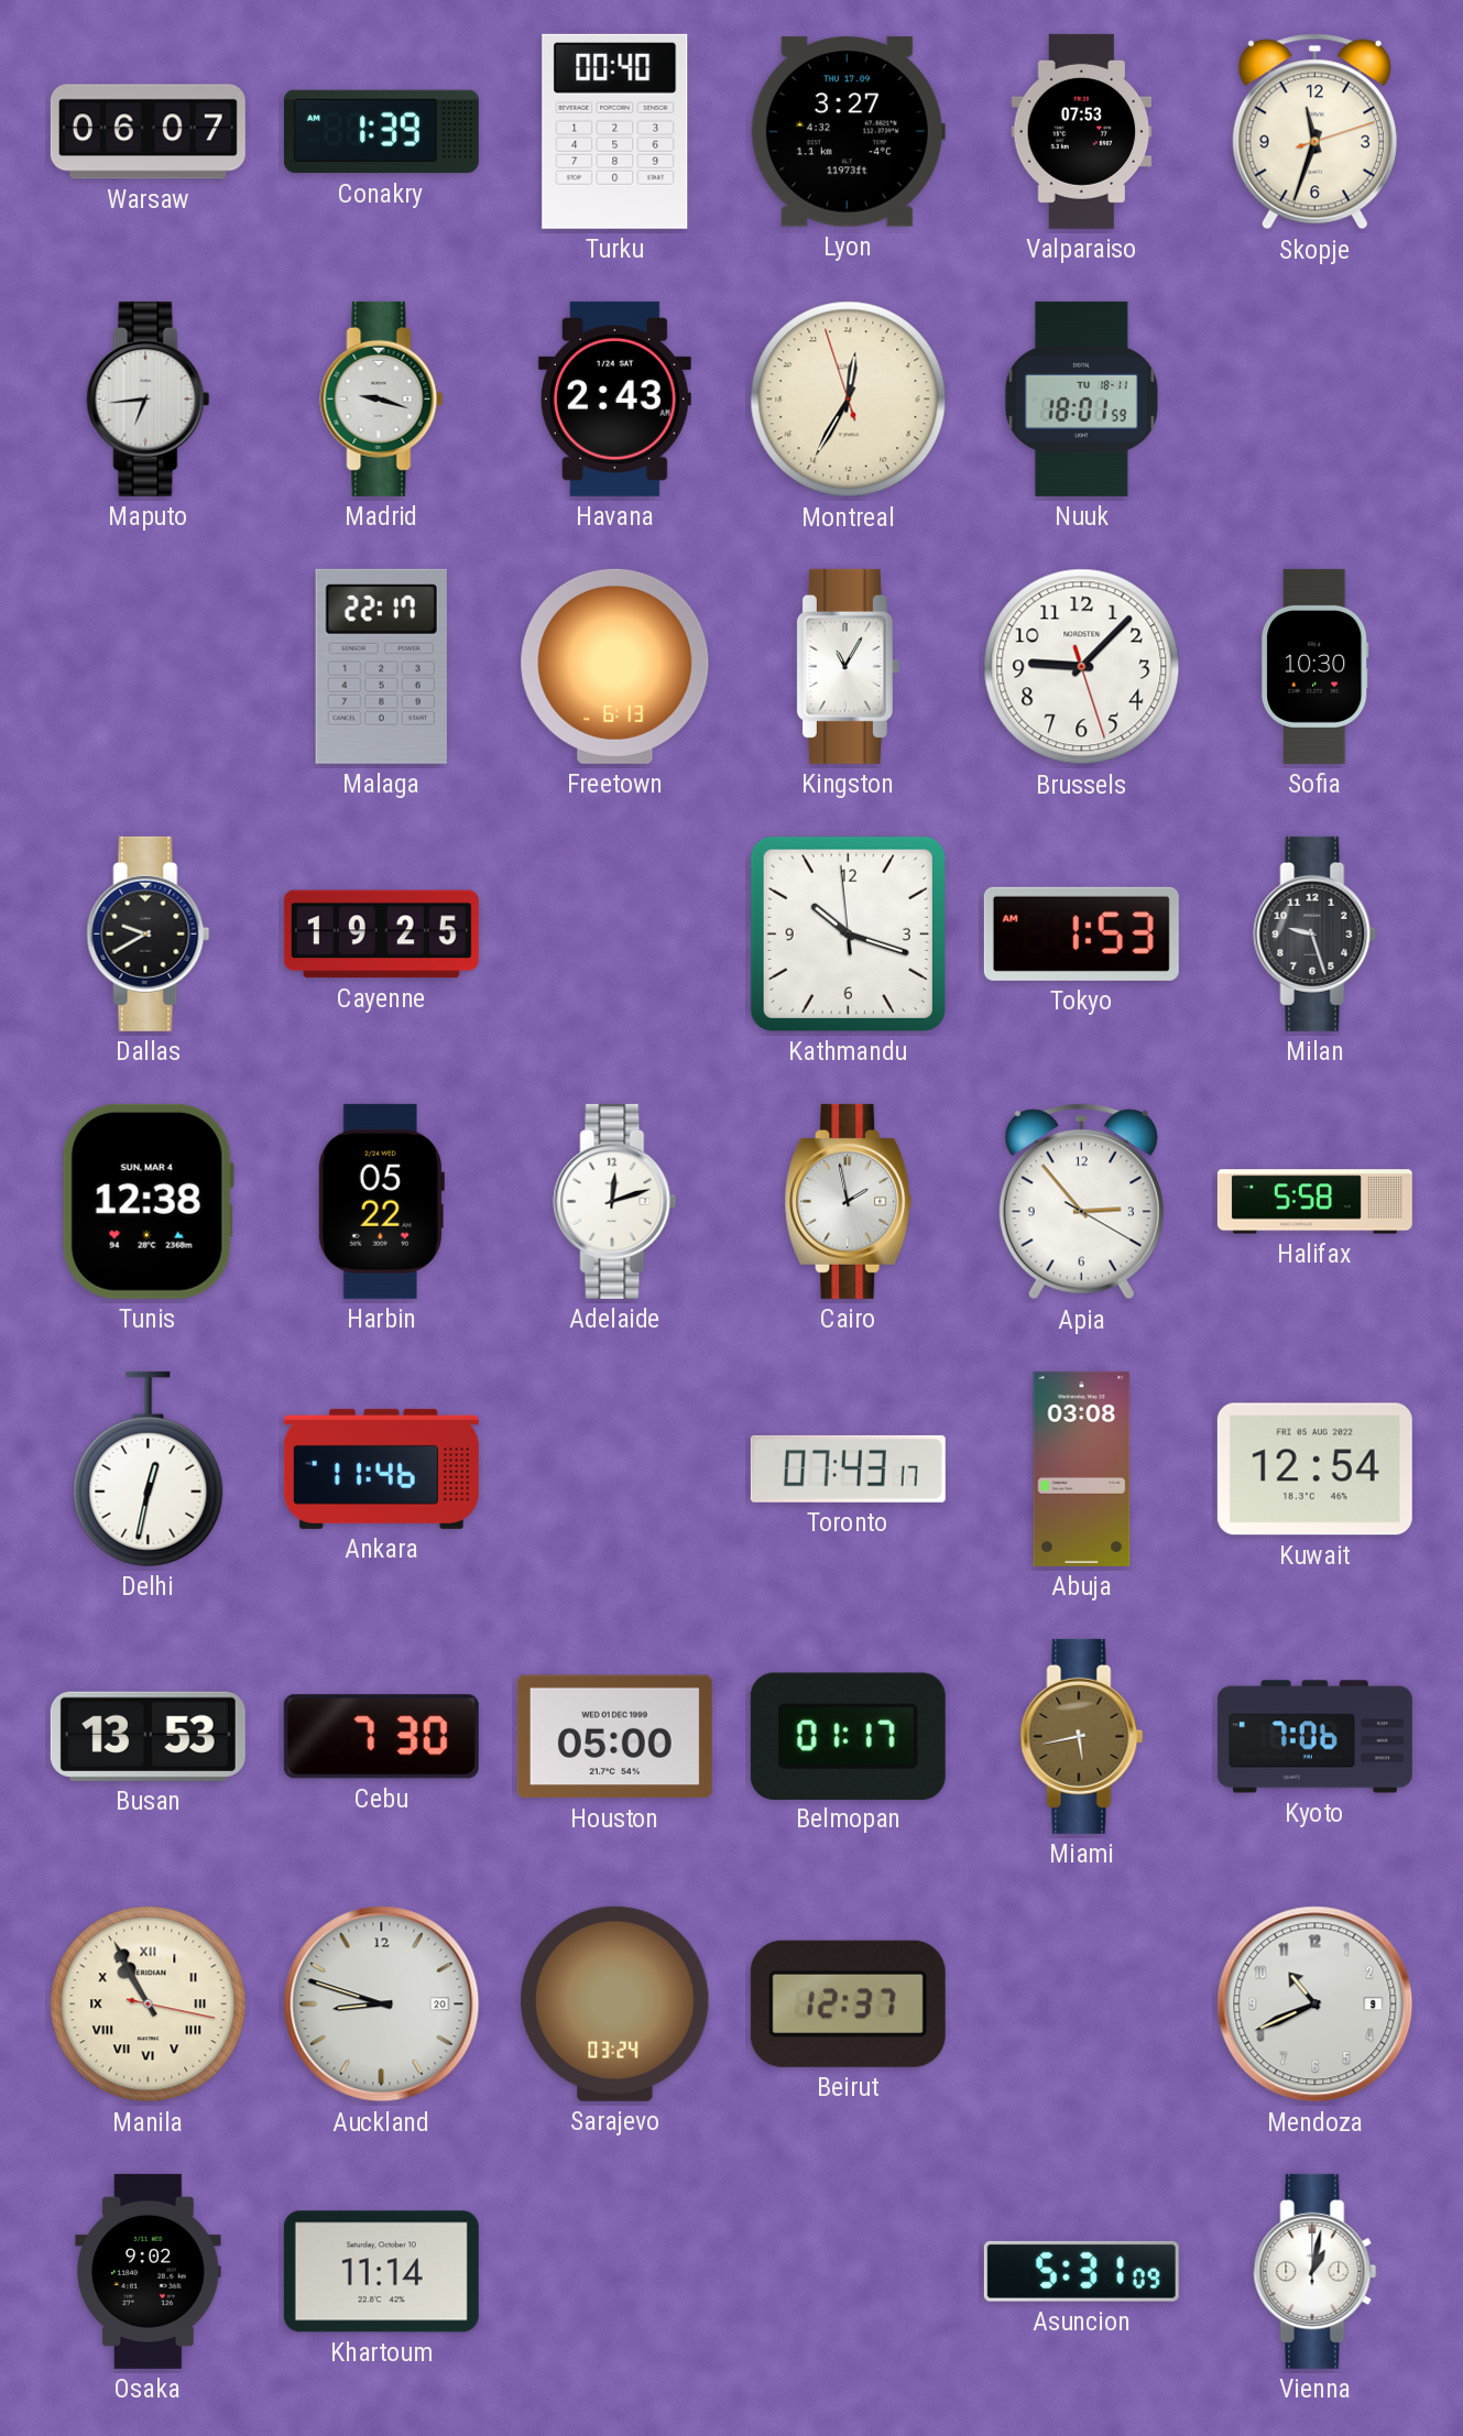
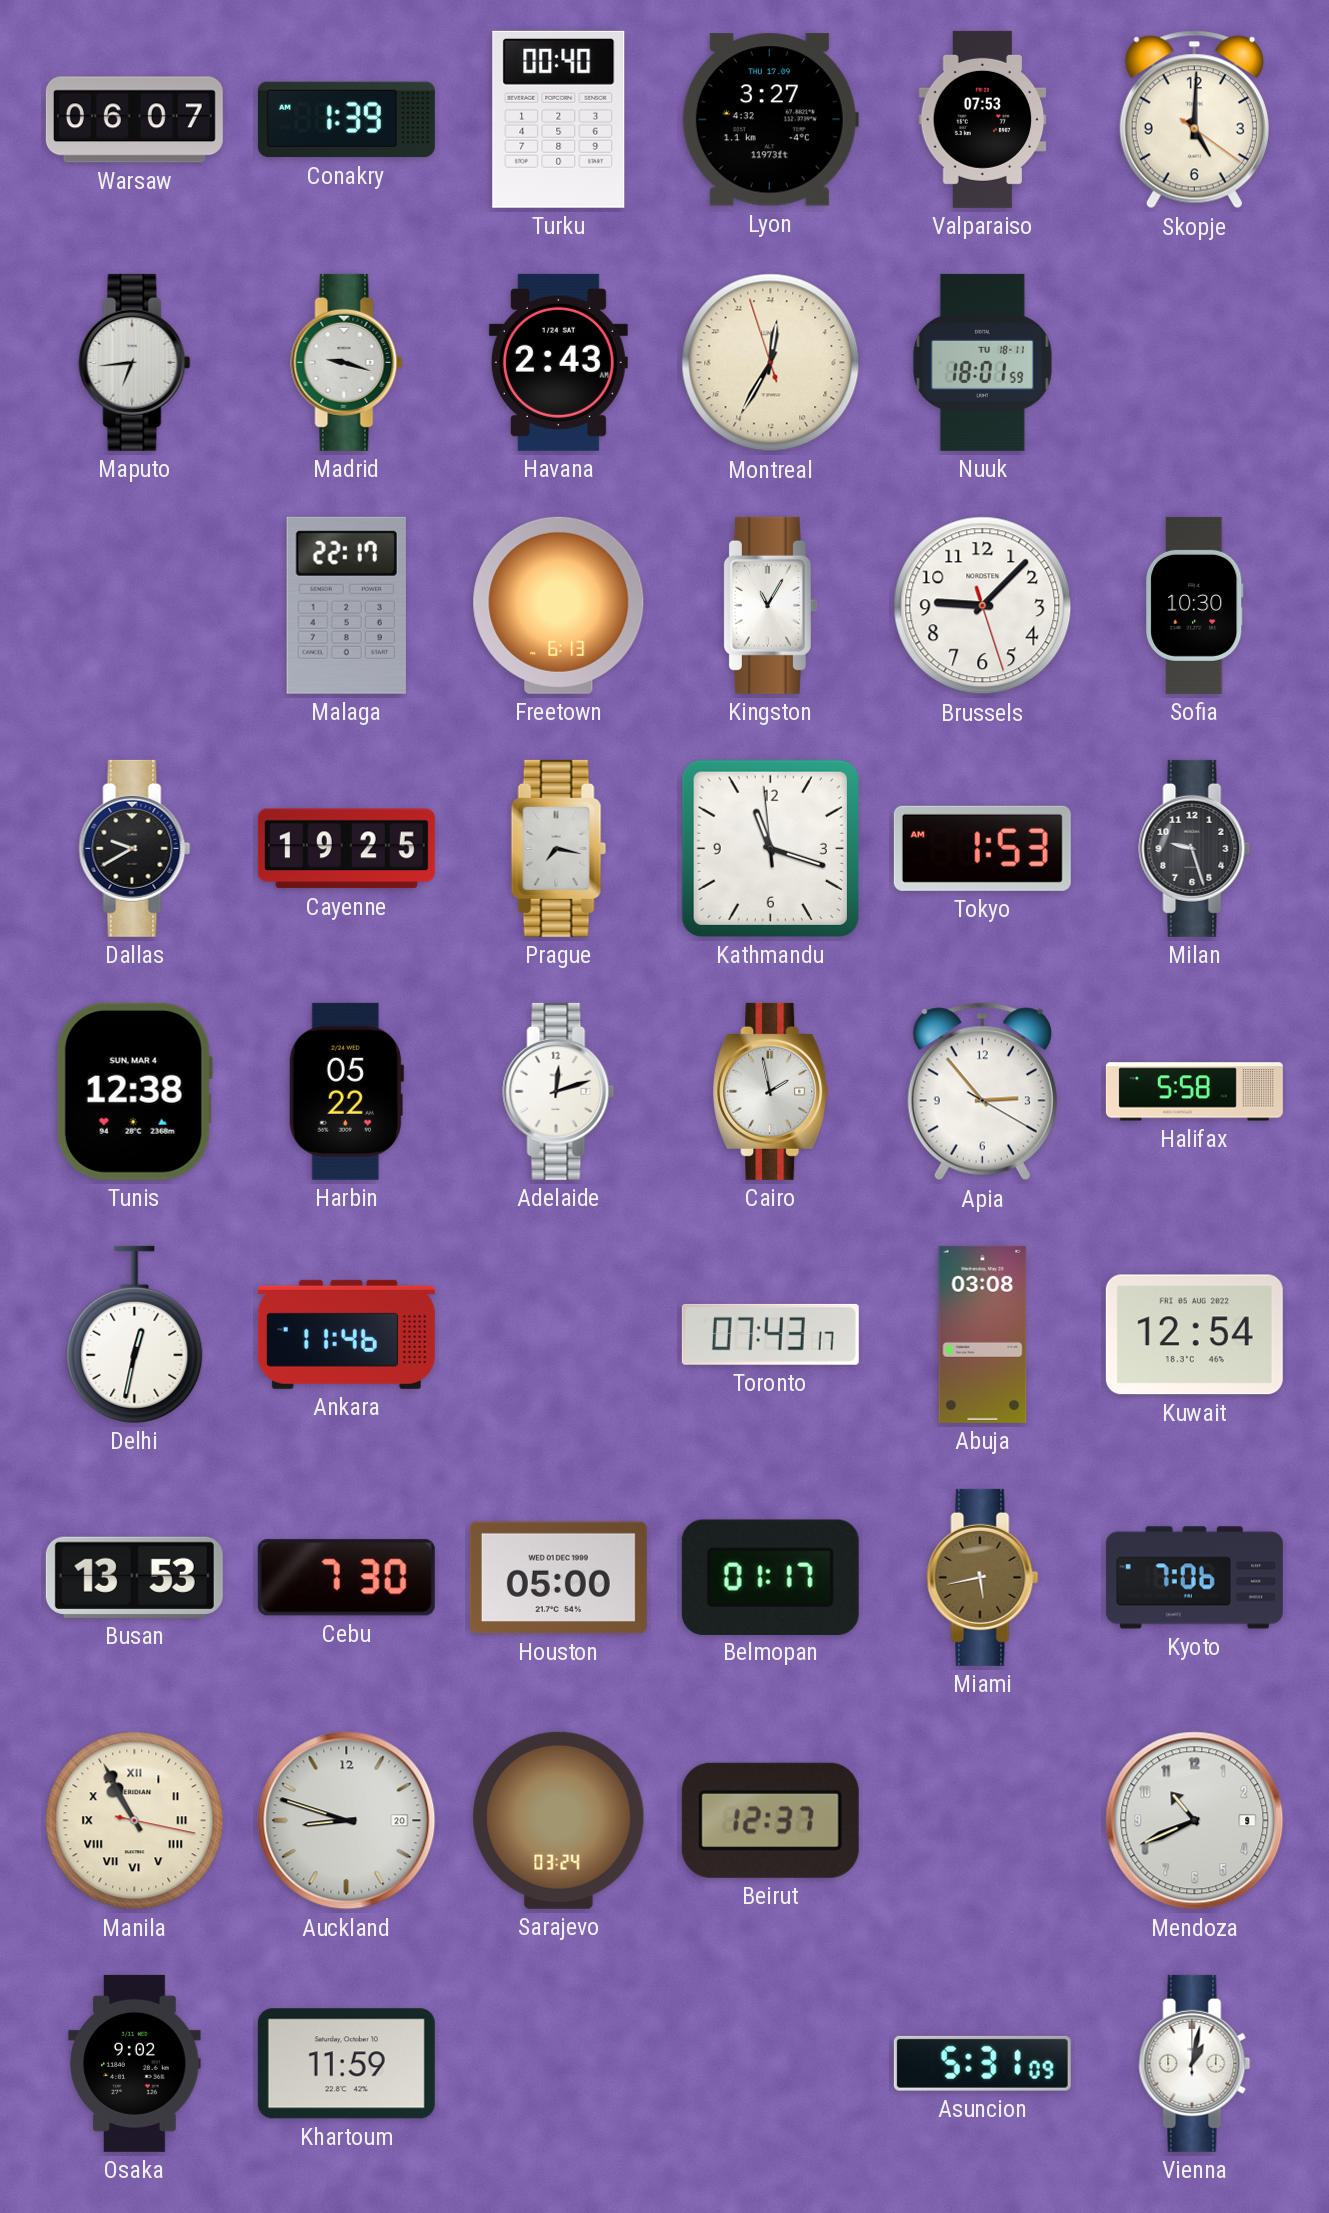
Skopje: 11:33 -> 5:00 (1194, 120)
Prague: none -> 7:17 (558, 848)
Kathmandu: 10:17 -> 11:17 (770, 848)
Khartoum: 11:14 -> 11:59 (346, 2064)
